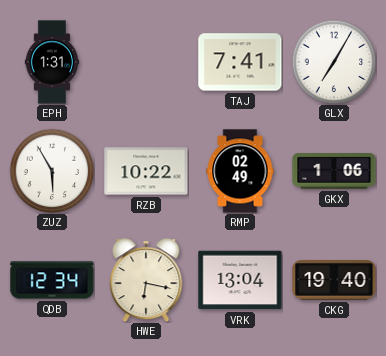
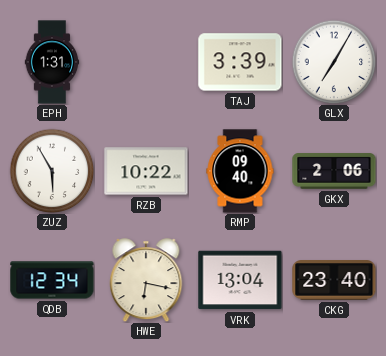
TAJ: 7:41 -> 3:39 (240, 62)
RMP: 02:49 -> 09:40 (240, 171)
GKX: 1:06 -> 2:06 (334, 171)
CKG: 19:40 -> 23:40 (334, 280)
